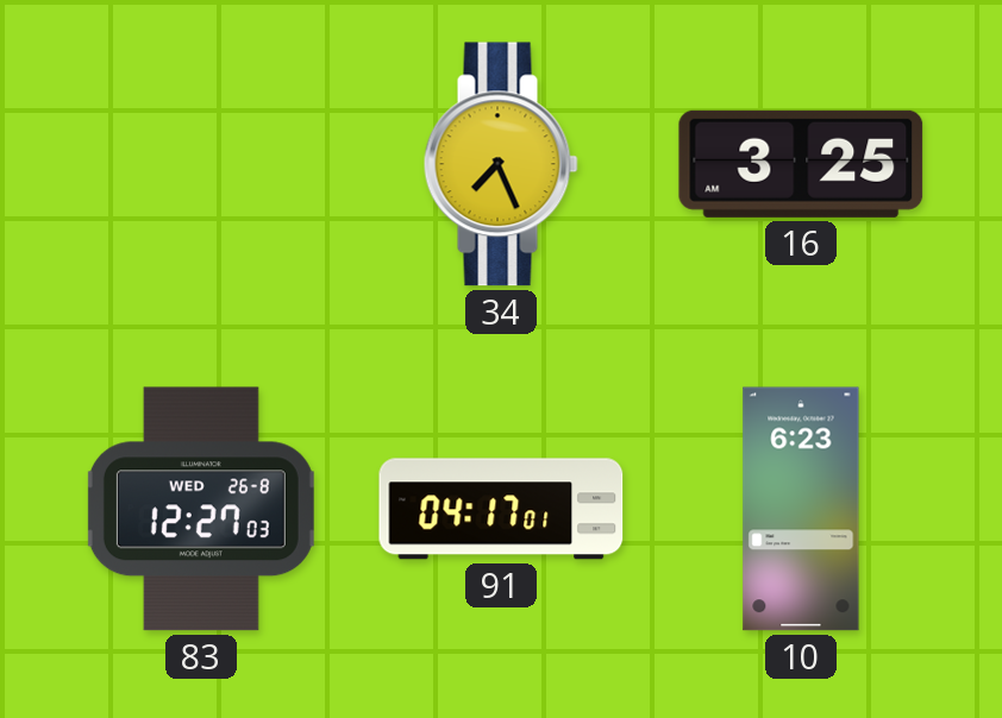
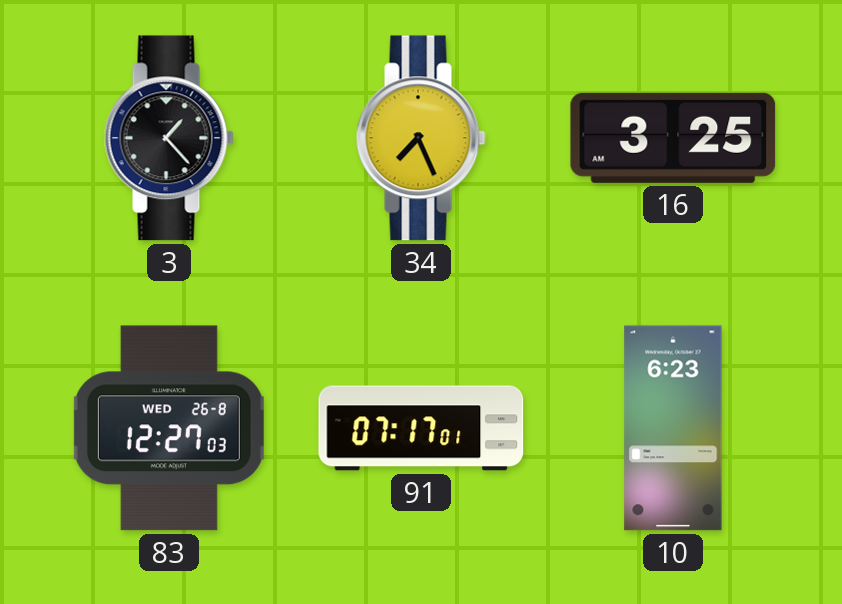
3: none -> 1:23 (169, 138)
91: 04:17 -> 07:17 (421, 428)
